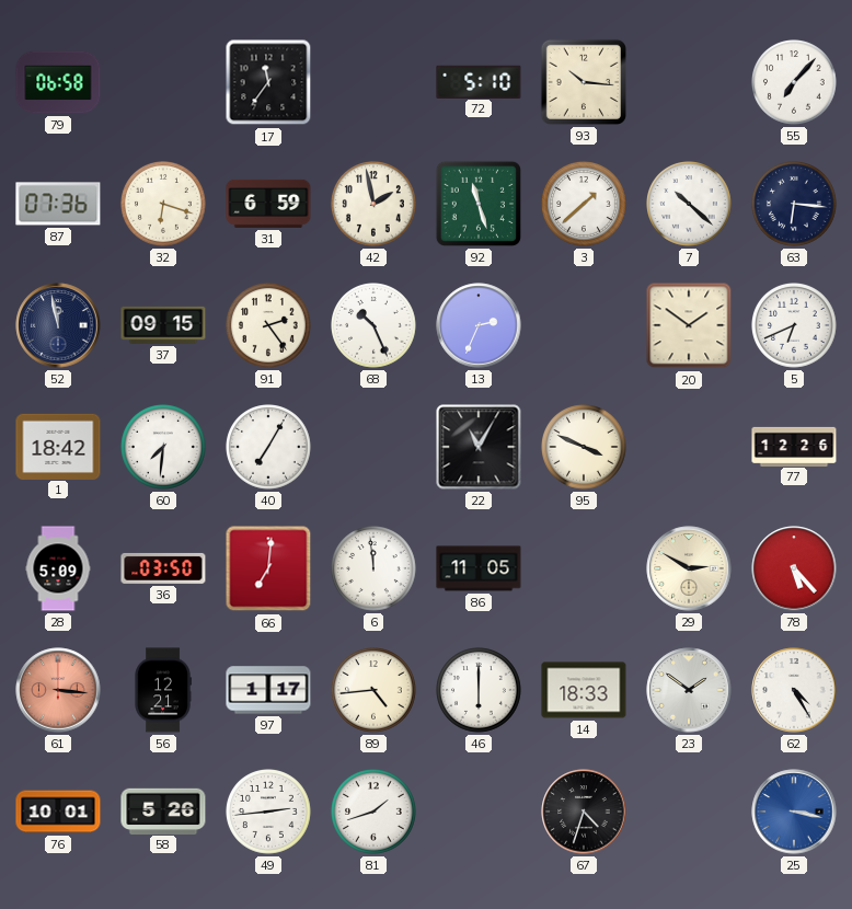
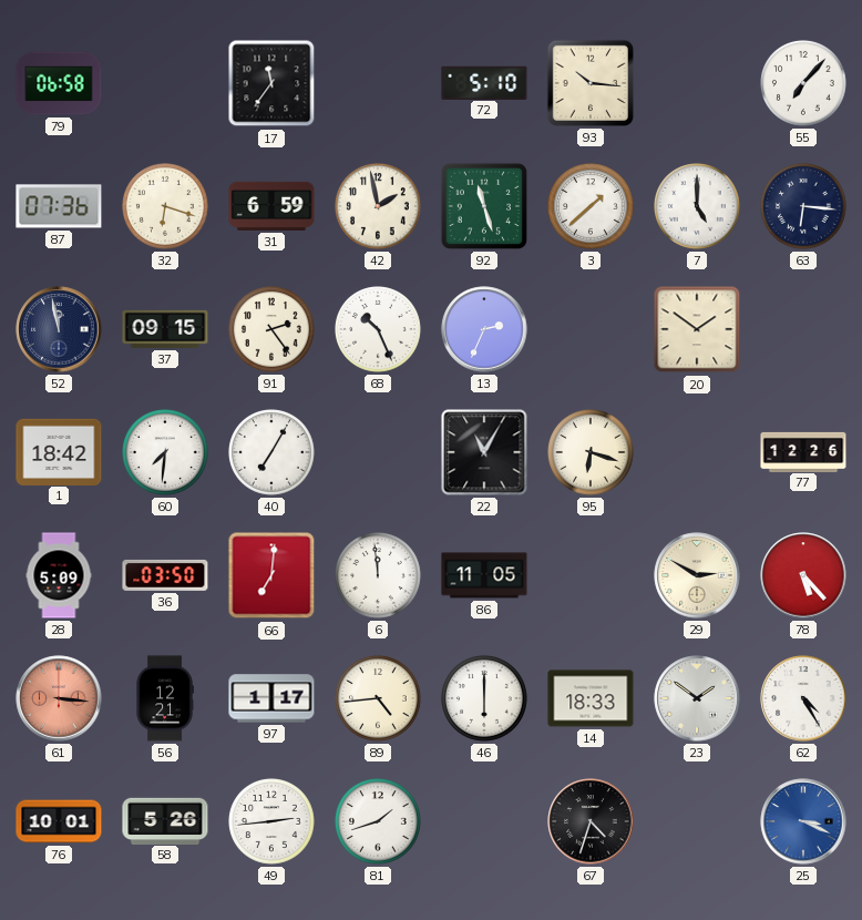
7: 10:22 -> 5:00 (698, 207)
5: 6:41 -> none (795, 326)
95: 3:49 -> 6:18 (592, 453)
25: 3:17 -> 3:19 (803, 821)
